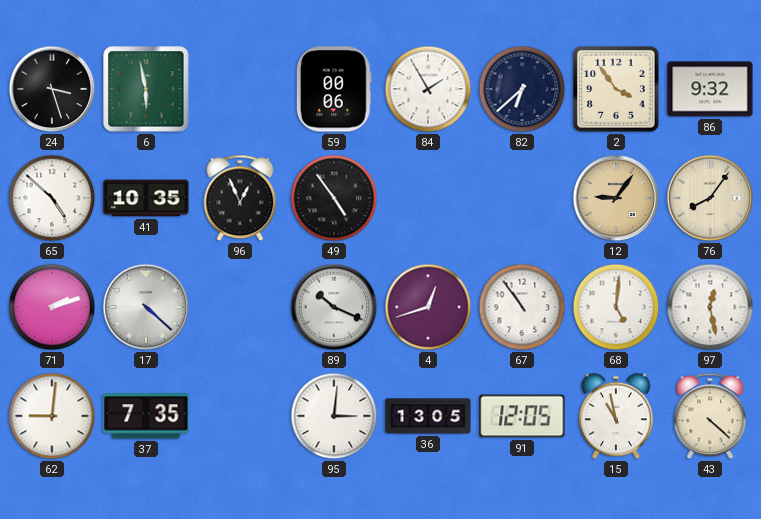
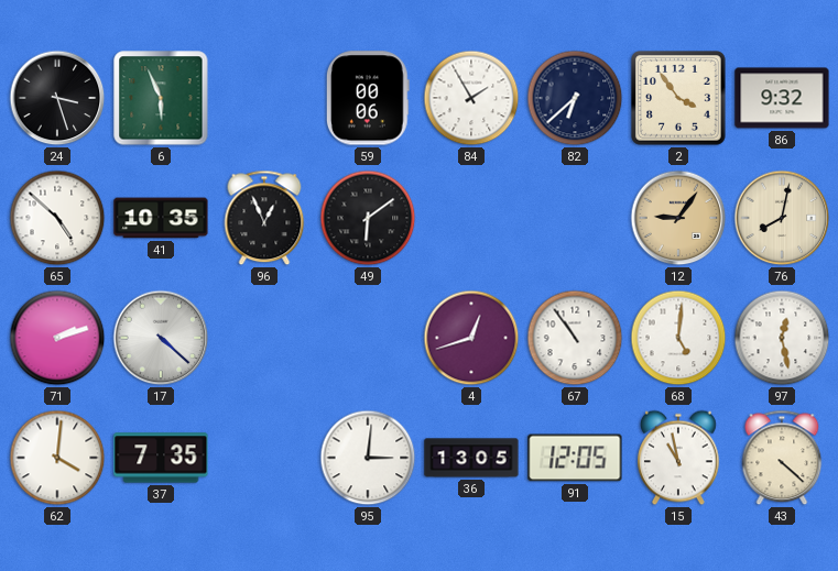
6: 5:58 -> 5:56 (161, 98)
49: 4:54 -> 6:09 (368, 218)
76: 8:06 -> 8:02 (782, 218)
89: 10:19 -> none (334, 307)
62: 9:01 -> 4:01 (57, 458)
